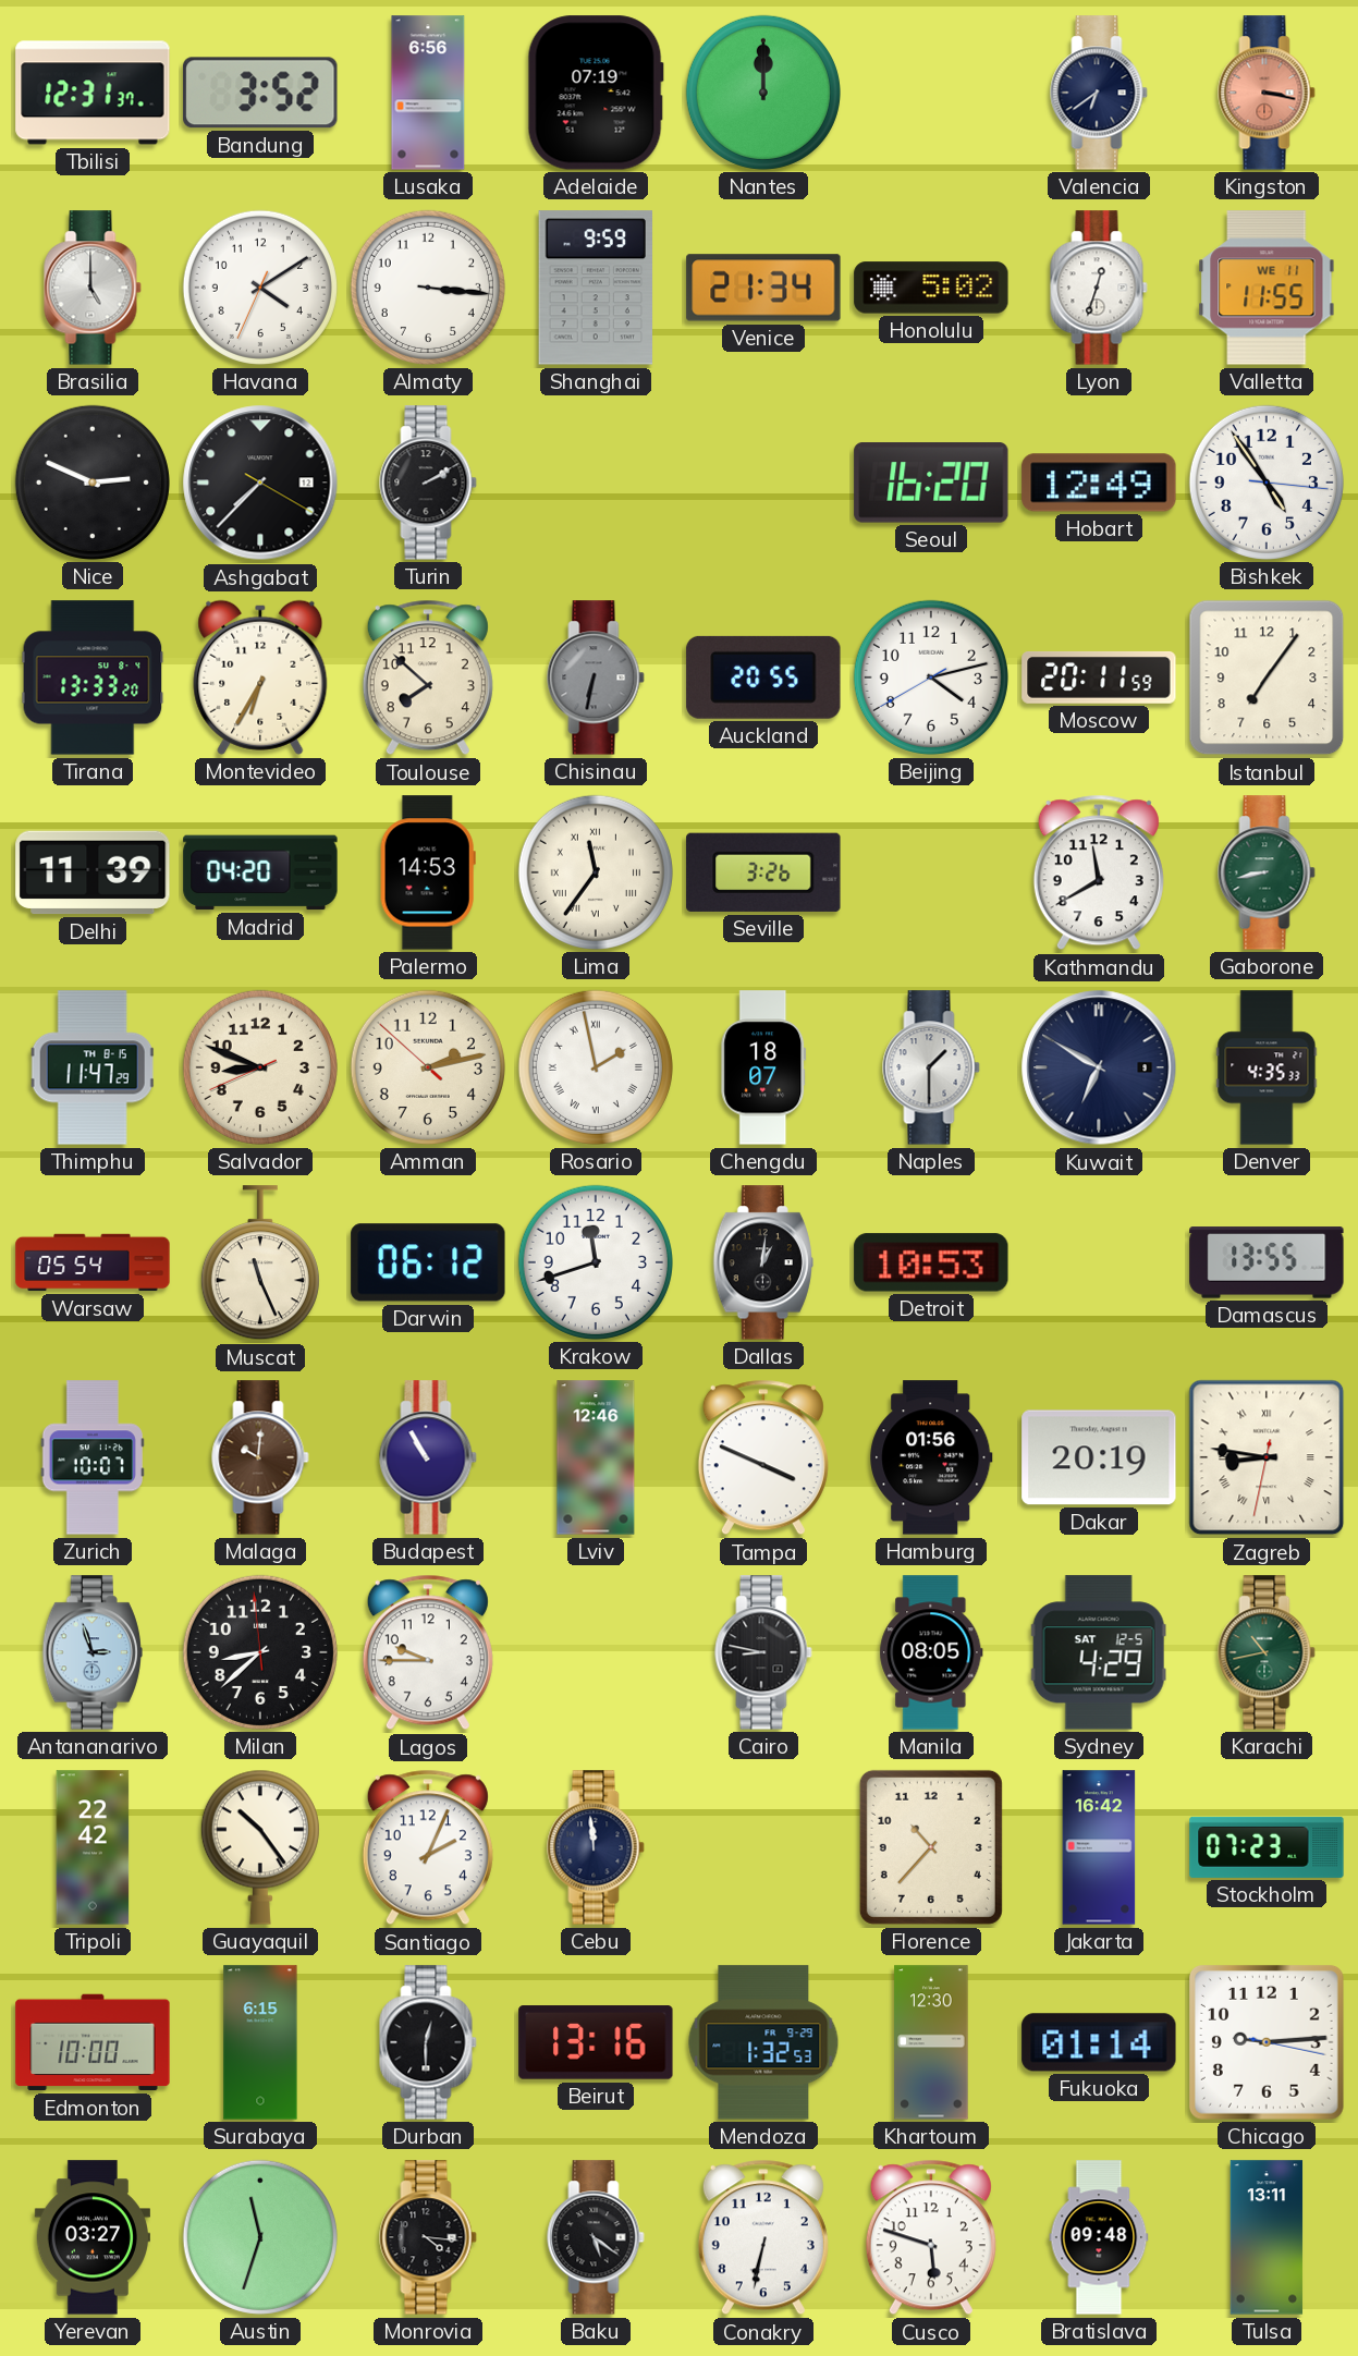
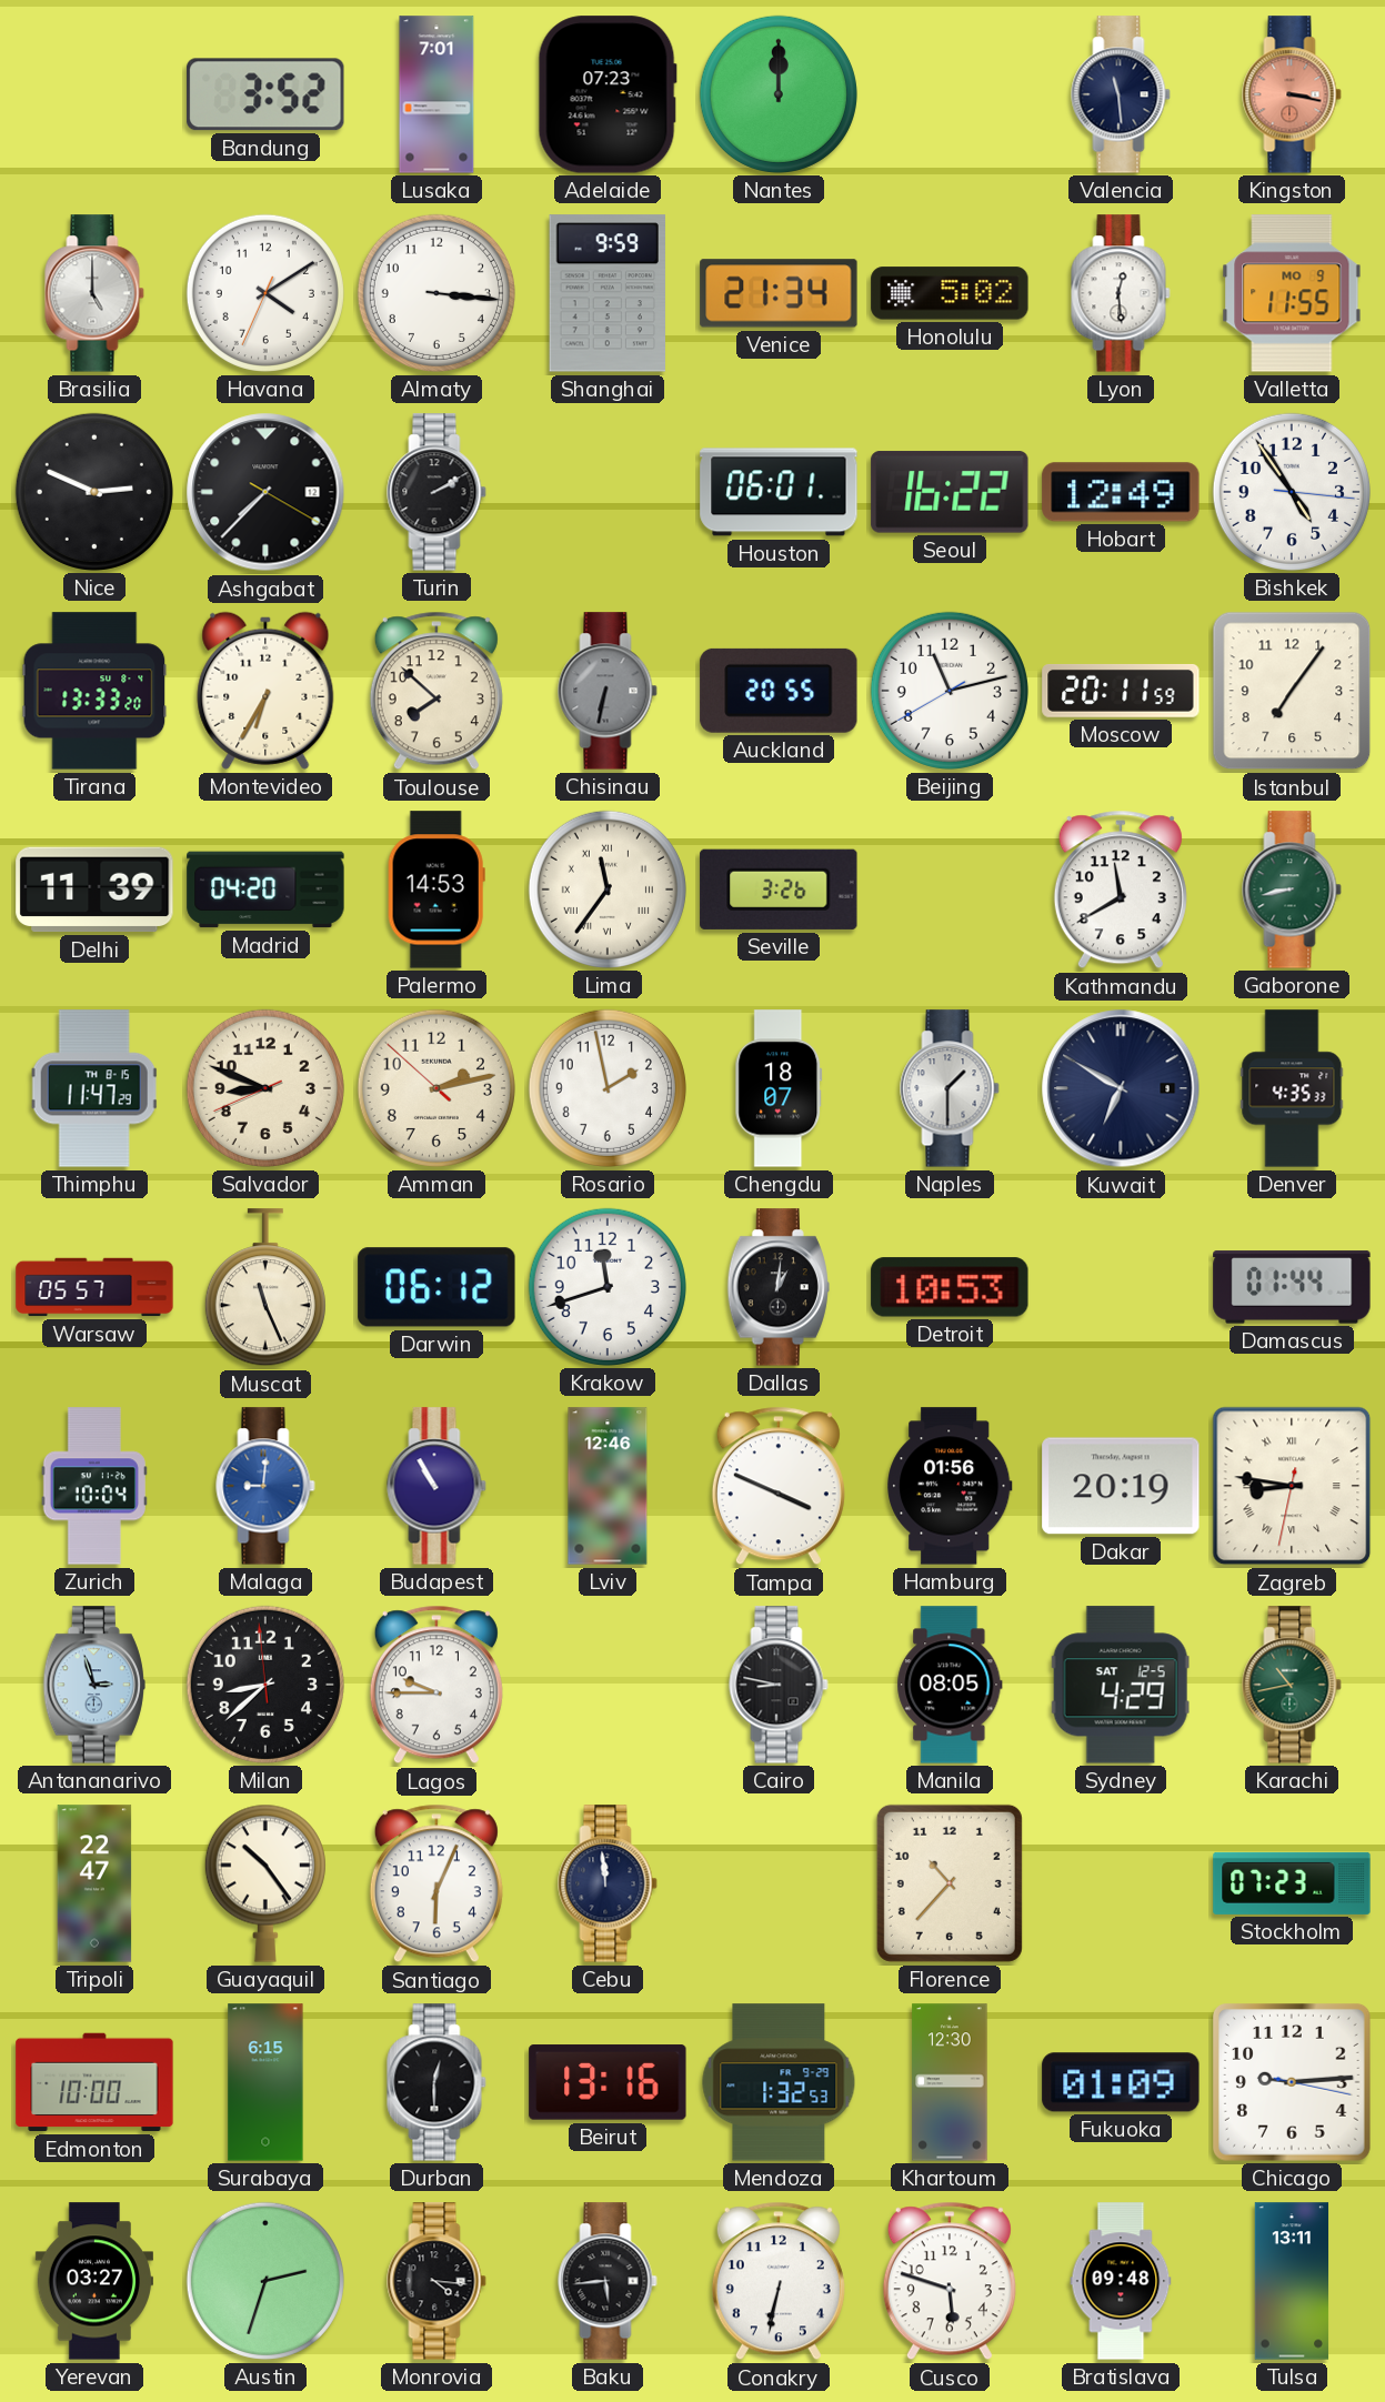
Tbilisi: 12:31 -> none (93, 93)
Lusaka: 6:56 -> 7:01 (436, 94)
Adelaide: 07:19 -> 07:23 (608, 94)
Valencia: 6:39 -> 11:29 (1121, 94)
Lyon: 12:33 -> 12:29 (1121, 293)
Valletta date: WE 11 -> MO 9 (1292, 293)
Houston: none -> 06:01 (779, 492)
Seoul: 16:20 -> 16:22 (950, 492)
Beijing: 4:12 -> 11:12 (950, 691)
Rosario numerals: Roman -> Arabic (608, 1088)
Warsaw: 05:54 -> 05:57 (94, 1287)
Damascus: 13:55 -> 01:44 (1292, 1287)
Zurich: 10:07 -> 10:04 (94, 1486)
Malaga: 10:01 -> 9:01 (265, 1486)
Malaga dial: brown -> blue (265, 1486)
Tripoli: 22:42 -> 22:47 (94, 1883)
Santiago: 2:04 -> 6:04 (436, 1883)
Jakarta: 16:42 -> none (1099, 1847)
Fukuoka: 01:14 -> 01:09 (1121, 2082)
Austin: 11:33 -> 2:33 (265, 2281)
Baku: 5:21 -> 5:44 (608, 2281)
